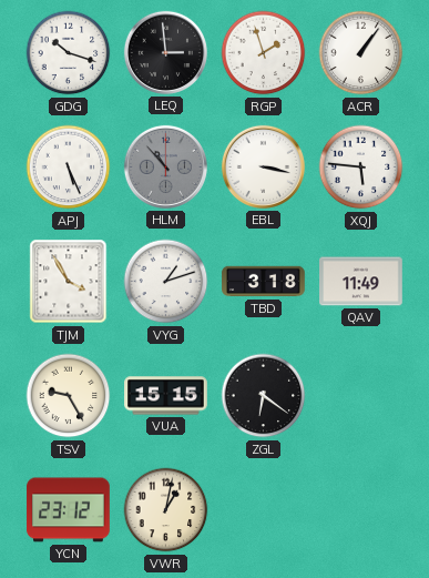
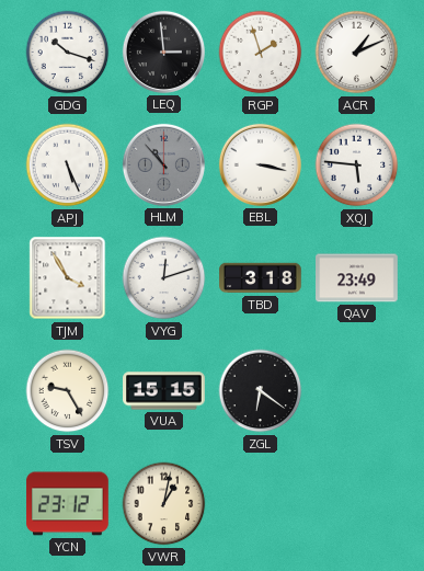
ACR: 1:06 -> 1:11 (357, 53)
VYG: 1:12 -> 12:12 (164, 278)
QAV: 11:49 -> 23:49 (357, 278)
